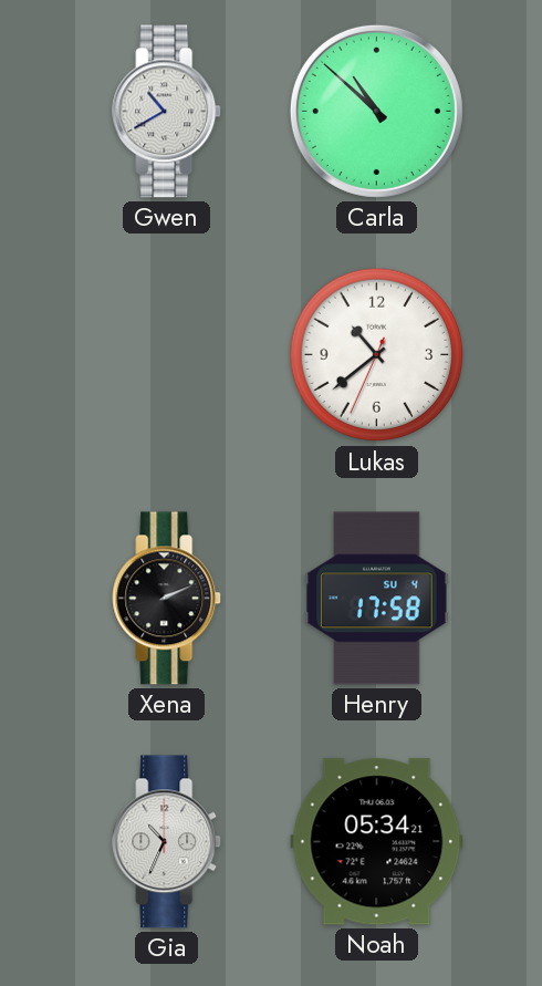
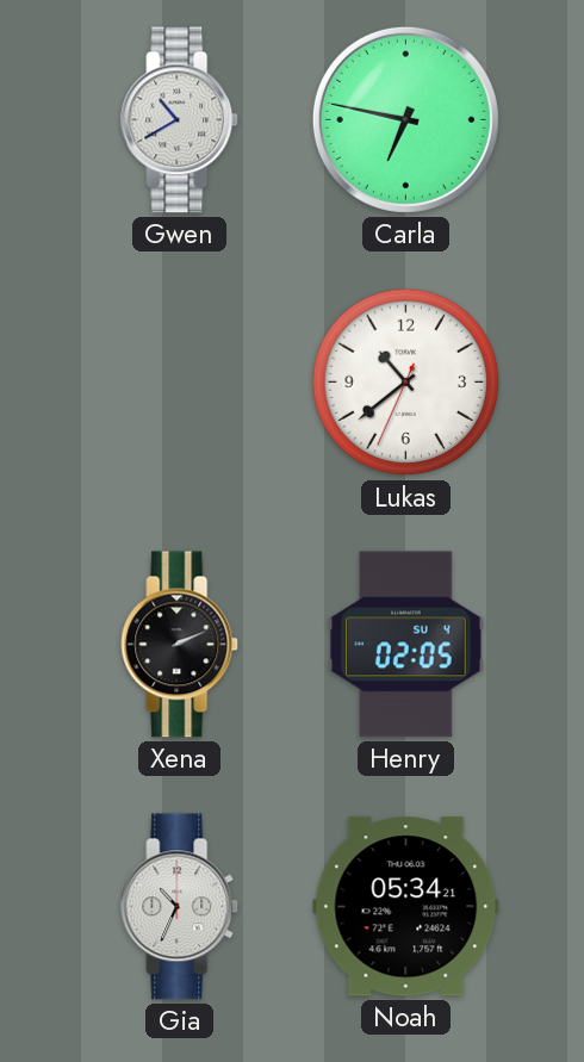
Carla: 10:52 -> 6:47 (405, 119)
Henry: 17:58 -> 02:05 (406, 645)
